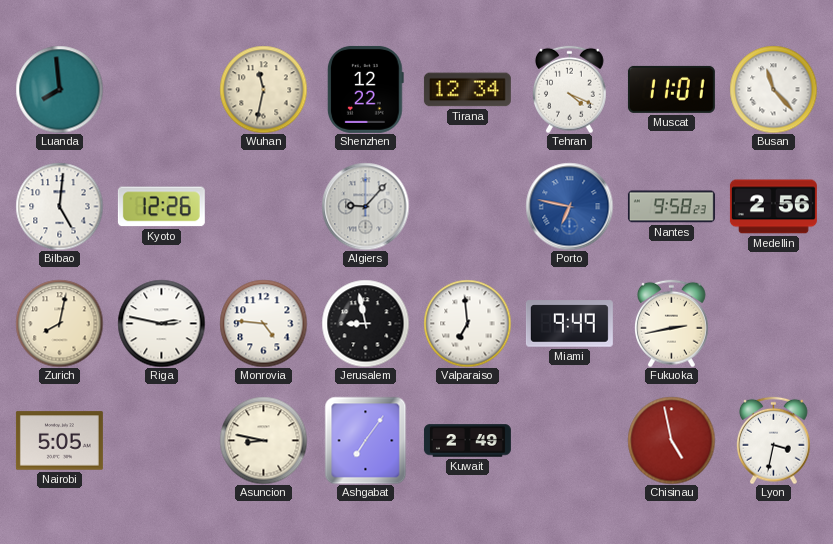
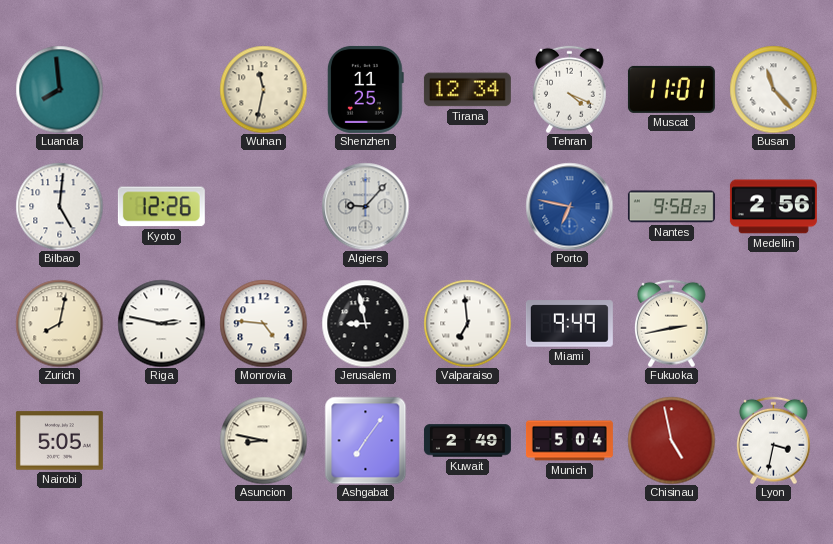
Shenzhen: 12:22 -> 11:25 (365, 89)
Munich: none -> 5:04 (569, 441)
